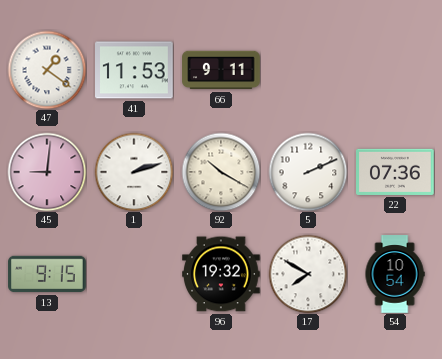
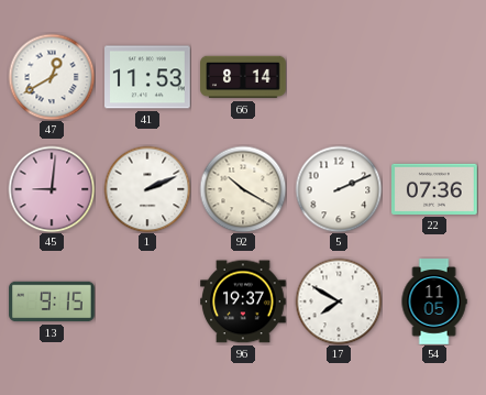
47: 1:21 -> 12:40 (52, 77)
66: 9:11 -> 8:14 (243, 77)
1: 2:12 -> 2:11 (147, 189)
96: 19:32 -> 19:37 (243, 301)
54: 10:54 -> 11:05 (434, 301)
